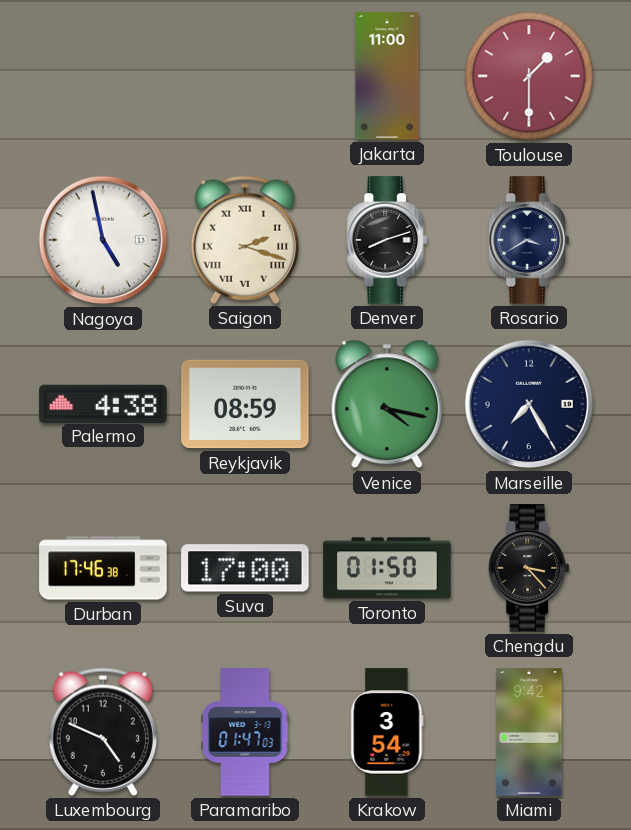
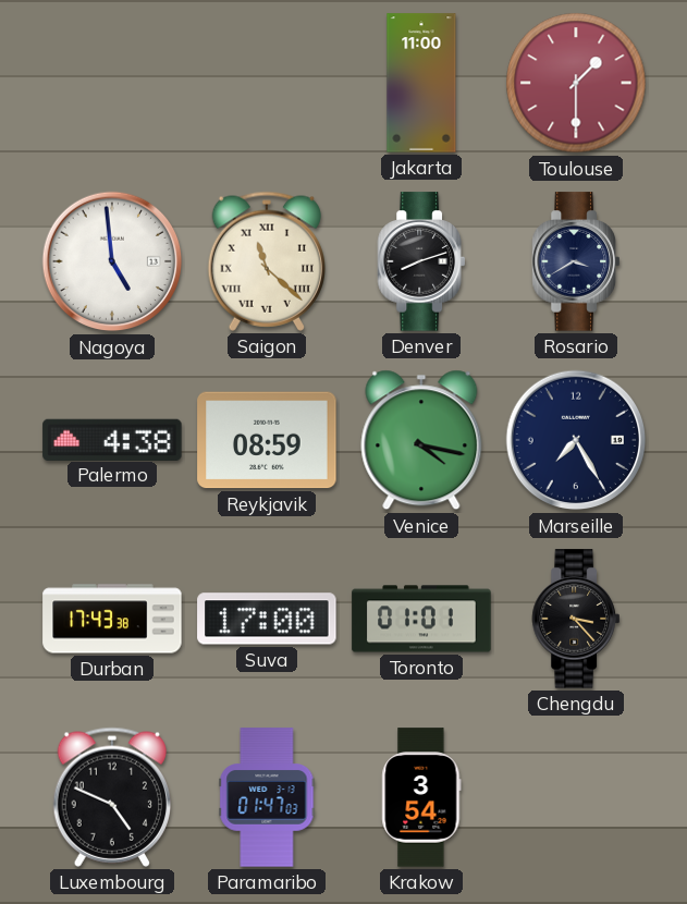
Nagoya: 4:58 -> 4:59 (112, 261)
Saigon: 2:18 -> 11:22 (266, 261)
Durban: 17:46 -> 17:43 (112, 619)
Toronto: 01:50 -> 01:01 (421, 619)
Miami: 9:42 -> none (529, 732)
